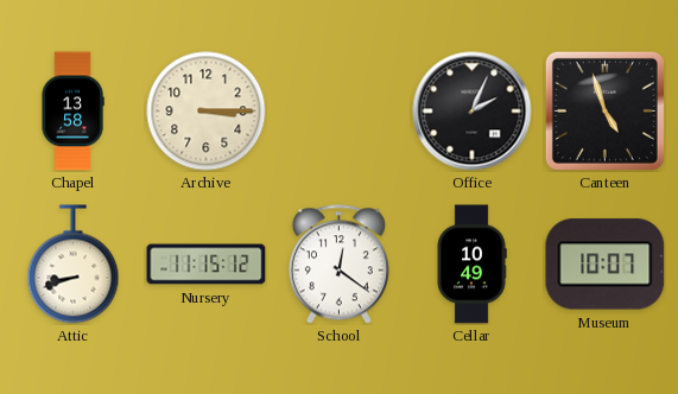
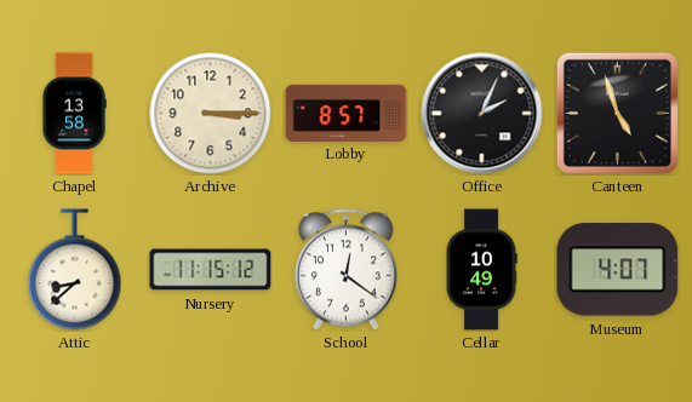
Lobby: none -> 8:57 (347, 113)
Attic: 8:42 -> 8:38 (75, 270)
Museum: 10:07 -> 4:07 (618, 270)
